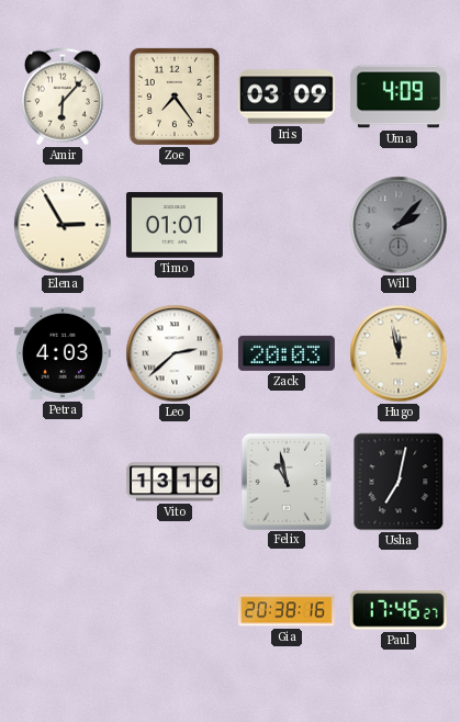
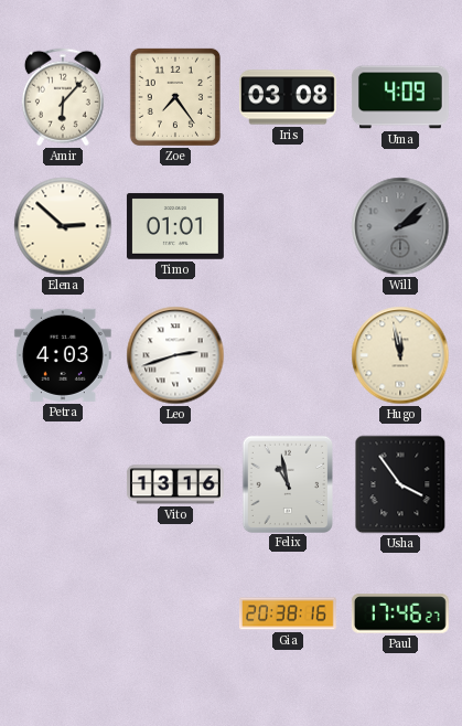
Iris: 03:09 -> 03:08 (288, 97)
Elena: 2:55 -> 2:52 (63, 226)
Will: 2:07 -> 2:08 (400, 226)
Leo: 2:38 -> 2:42 (175, 355)
Zack: 20:03 -> none (287, 353)
Usha: 7:02 -> 3:54 (400, 484)
